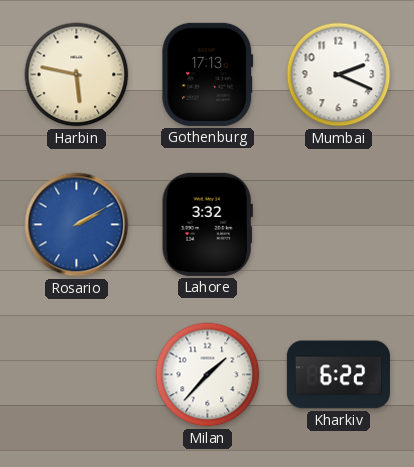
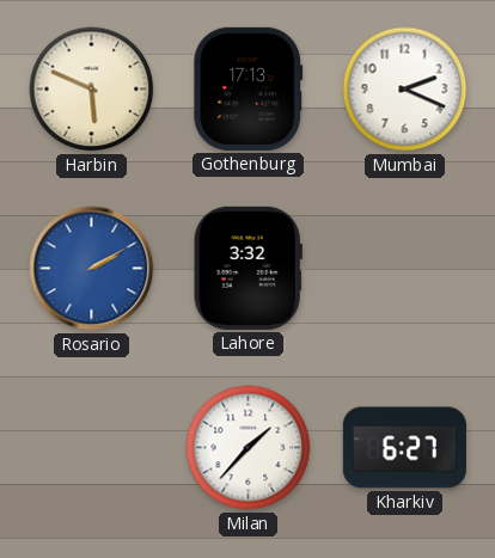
Harbin: 5:47 -> 5:49 (92, 90)
Kharkiv: 6:22 -> 6:27 (404, 448)
